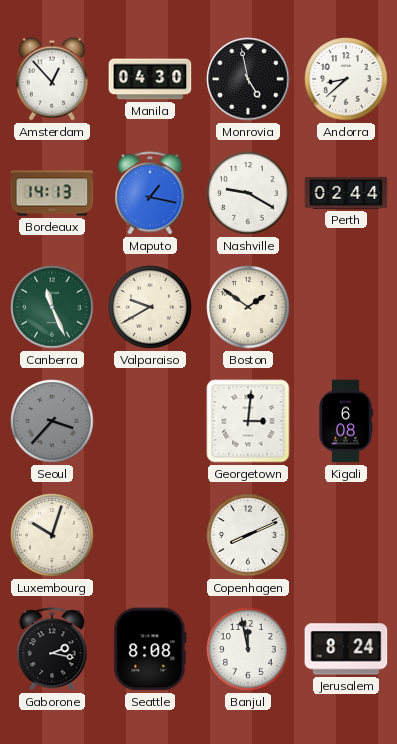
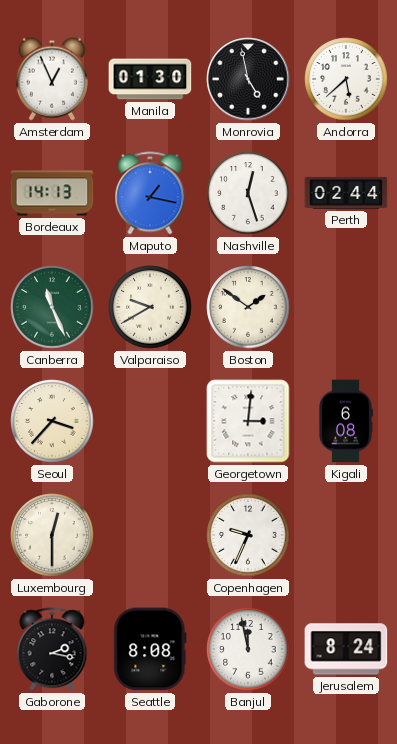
Amsterdam: 12:53 -> 12:56 (52, 79)
Manila: 04:30 -> 01:30 (150, 79)
Andorra: 8:38 -> 5:38 (346, 79)
Nashville: 9:20 -> 12:27 (248, 193)
Seoul dial: grey -> cream (52, 421)
Luxembourg: 10:03 -> 12:30 (52, 535)
Copenhagen: 8:11 -> 9:34 (248, 535)
